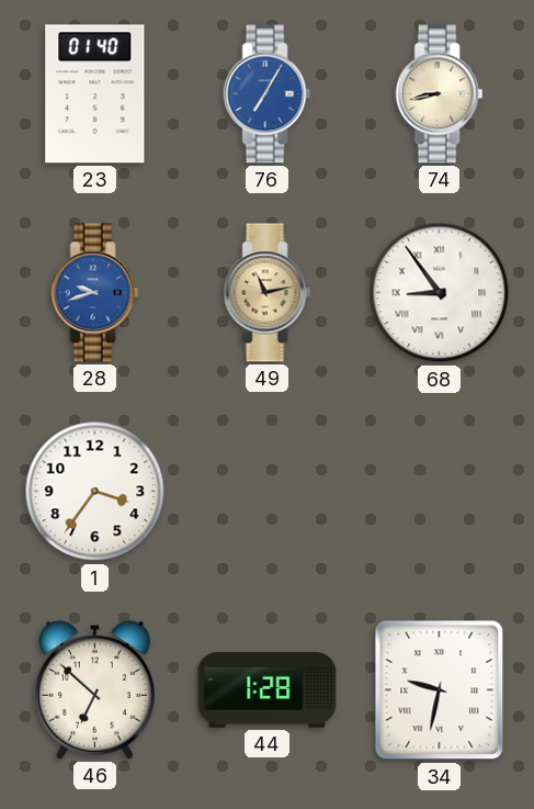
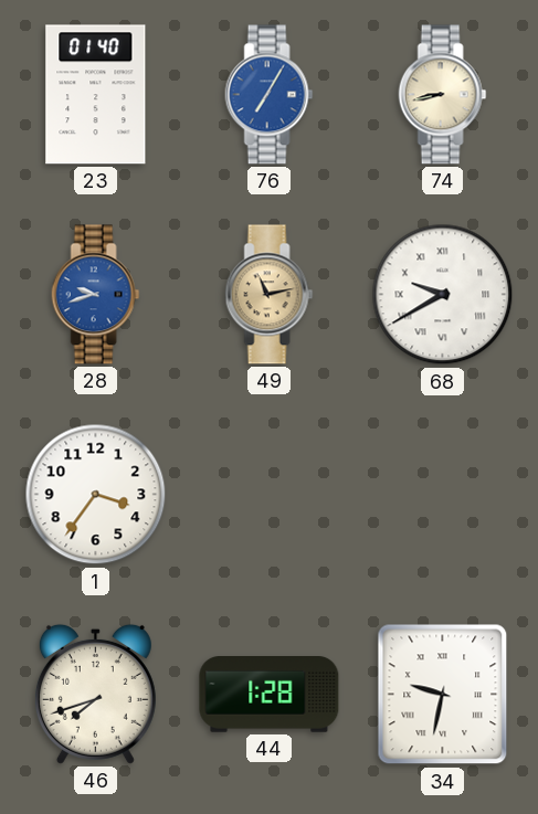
68: 8:54 -> 9:40 (443, 295)
46: 6:52 -> 7:42 (95, 694)
